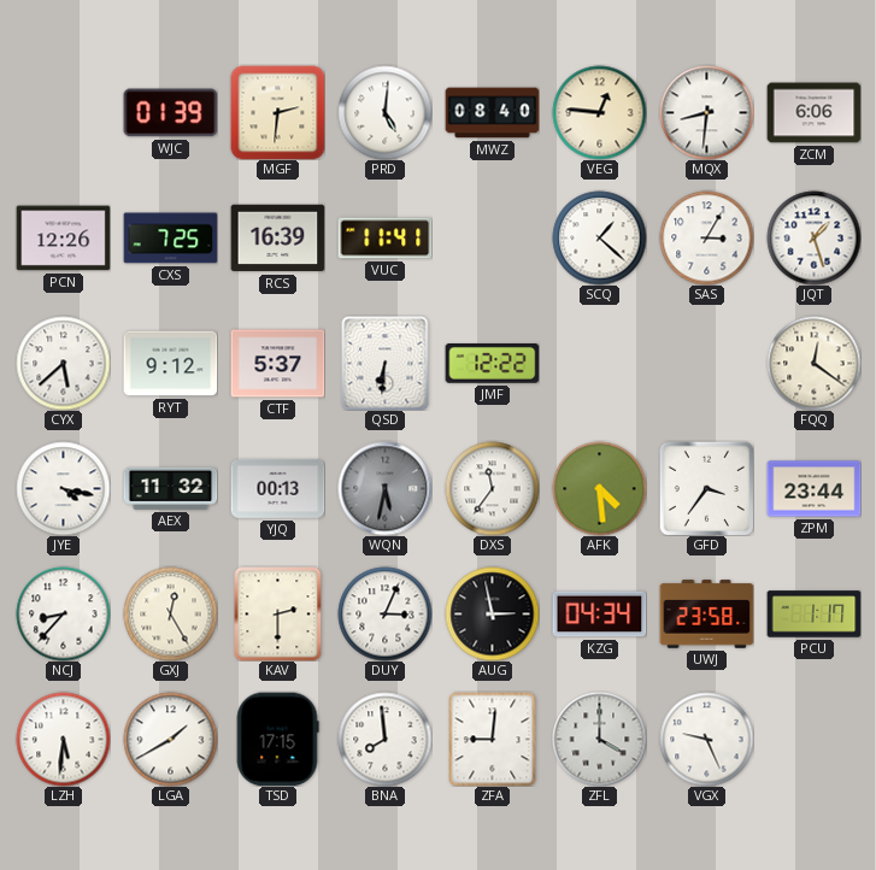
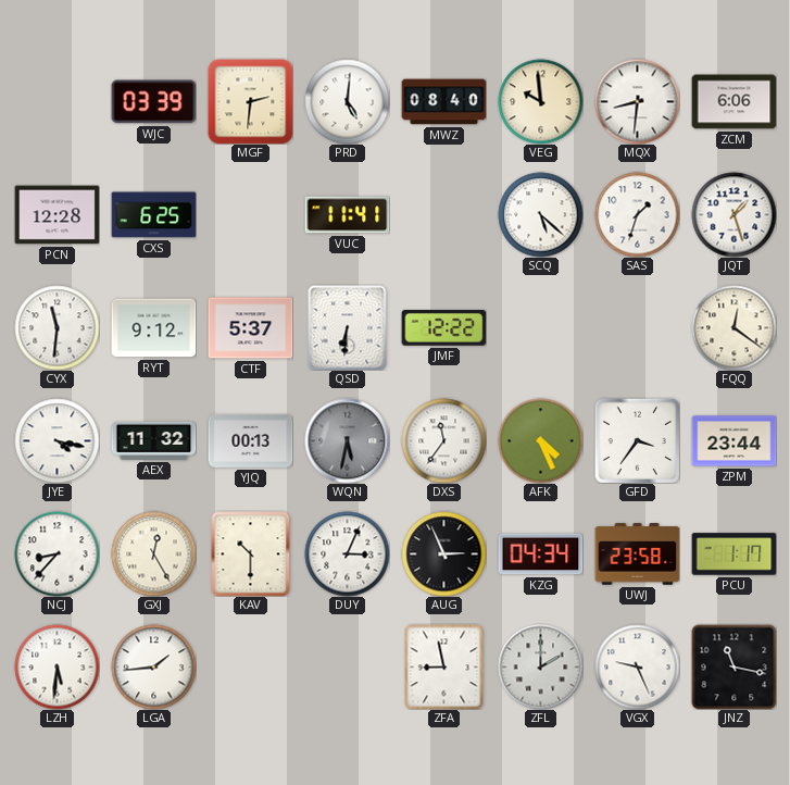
WJC: 01:39 -> 03:39 (153, 102)
VEG: 12:46 -> 9:59 (540, 101)
PCN: 12:26 -> 12:28 (57, 215)
CXS: 7:25 -> 6:25 (153, 215)
RCS: 16:39 -> none (277, 239)
SCQ: 1:22 -> 5:22 (540, 214)
SAS: 3:05 -> 1:33 (637, 214)
CYX: 5:38 -> 11:31 (57, 327)
AFK: 4:29 -> 4:26 (540, 440)
KAV: 2:30 -> 10:30 (251, 553)
AUG: 2:58 -> 2:56 (443, 553)
LGA: 1:40 -> 1:44 (153, 666)
TSD: 17:15 -> none (277, 739)
BNA: 7:59 -> none (384, 739)
ZFA: 9:01 -> 8:58 (444, 666)
ZFL: 4:00 -> 2:00 (540, 666)
JNZ: none -> 11:17 (733, 666)
